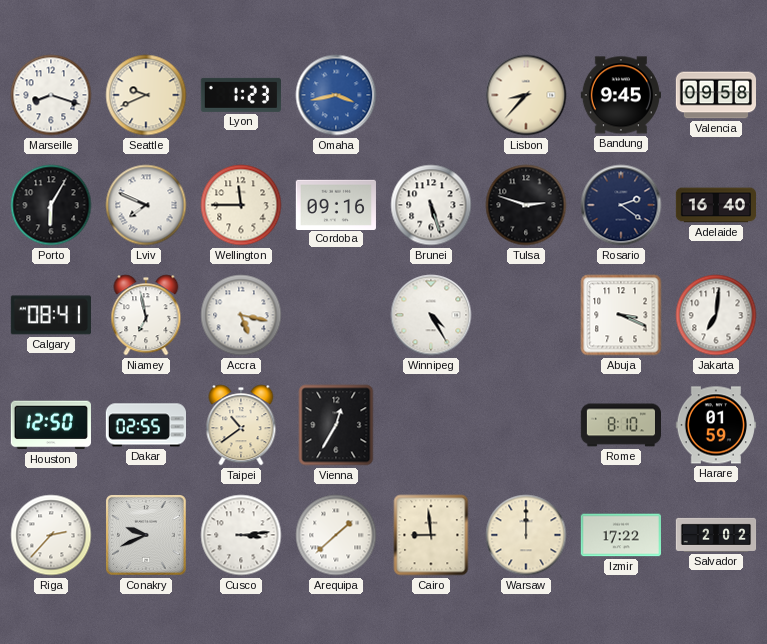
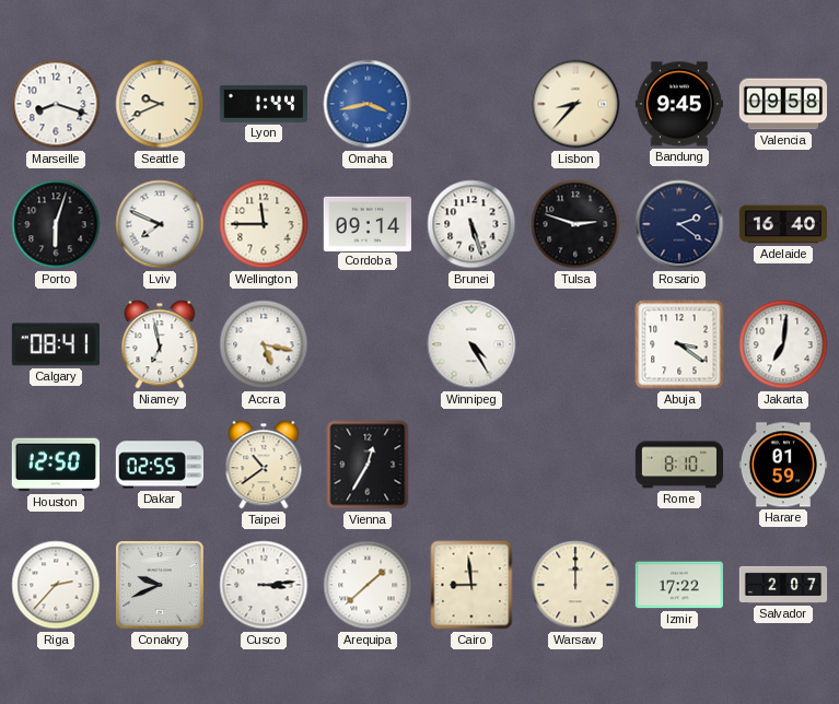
Lyon: 1:23 -> 1:44 (264, 104)
Porto: 6:05 -> 6:03 (56, 224)
Cordoba: 09:16 -> 09:14 (368, 223)
Abuja: 3:19 -> 3:21 (679, 344)
Salvador: 2:02 -> 2:07 (783, 585)
